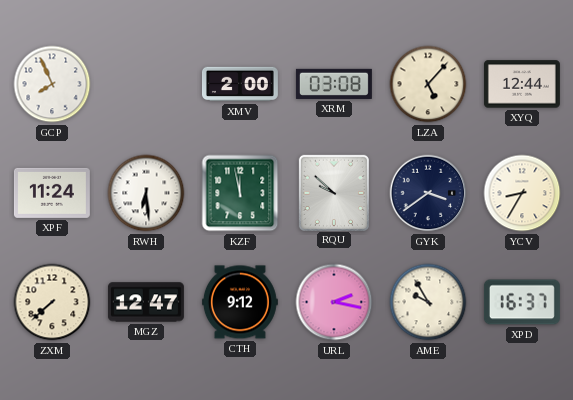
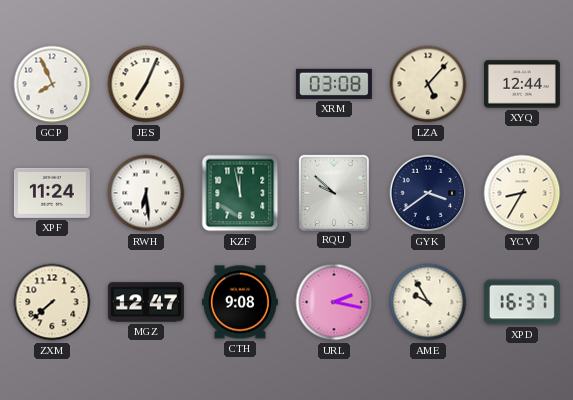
JES: none -> 7:04 (146, 84)
XMV: 2:00 -> none (240, 84)
CTH: 9:12 -> 9:08 (240, 302)
